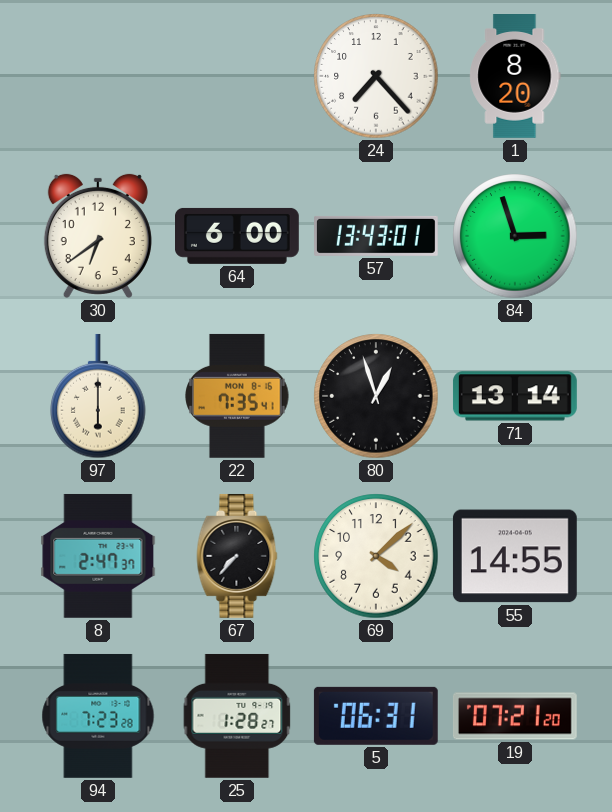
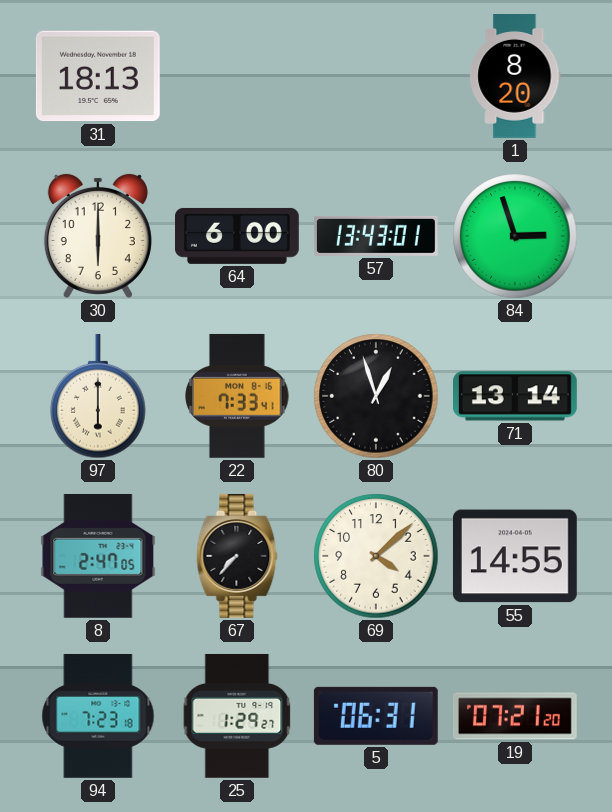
31: none -> 18:13 (98, 76)
24: 7:23 -> none (376, 76)
30: 6:39 -> 6:00 (98, 236)
22: 7:35 -> 7:33 (237, 396)
8: 2:47:37 -> 2:47:05 (98, 556)
94: 7:23:28 -> 7:23:18 (98, 716)
25: 1:28 -> 1:29 (237, 716)
